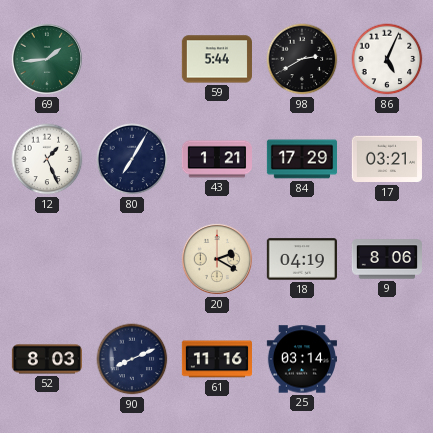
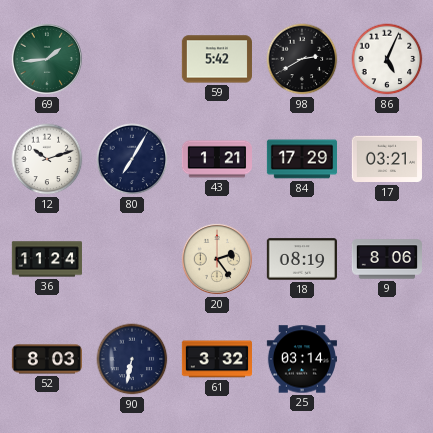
59: 5:44 -> 5:42 (217, 59)
12: 1:26 -> 10:12 (47, 159)
36: none -> 11:24 (47, 259)
20: 2:20 -> 2:24 (217, 259)
18: 04:19 -> 08:19 (302, 259)
90: 8:11 -> 6:32 (132, 359)
61: 11:16 -> 3:32 (216, 359)
